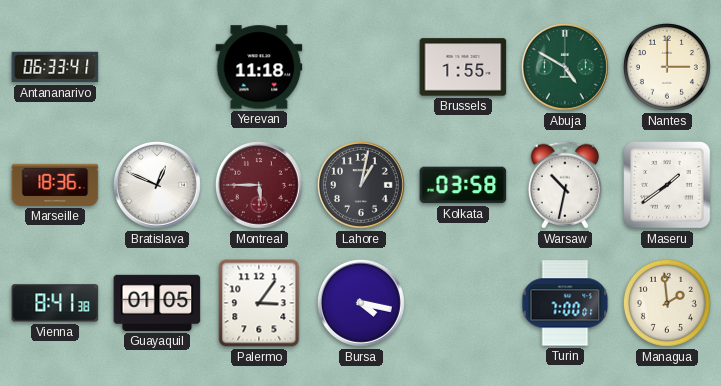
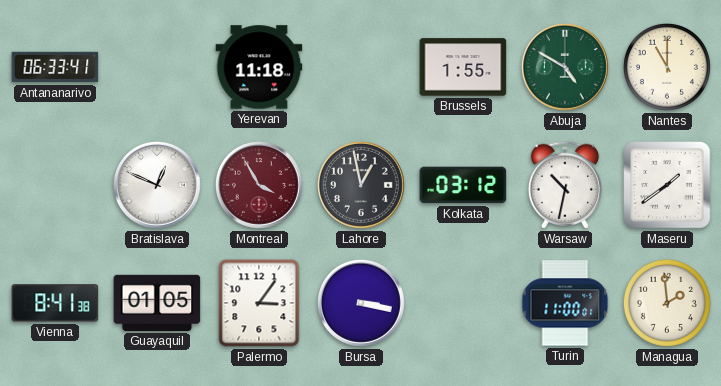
Nantes: 3:00 -> 11:00 (667, 67)
Marseille: 18:36 -> none (55, 185)
Montreal: 5:45 -> 3:55 (259, 185)
Lahore: 1:02 -> 12:58 (361, 185)
Kolkata: 03:58 -> 03:12 (463, 185)
Bursa: 4:17 -> 3:17 (361, 303)
Turin: 7:00 -> 11:00 (565, 303)
